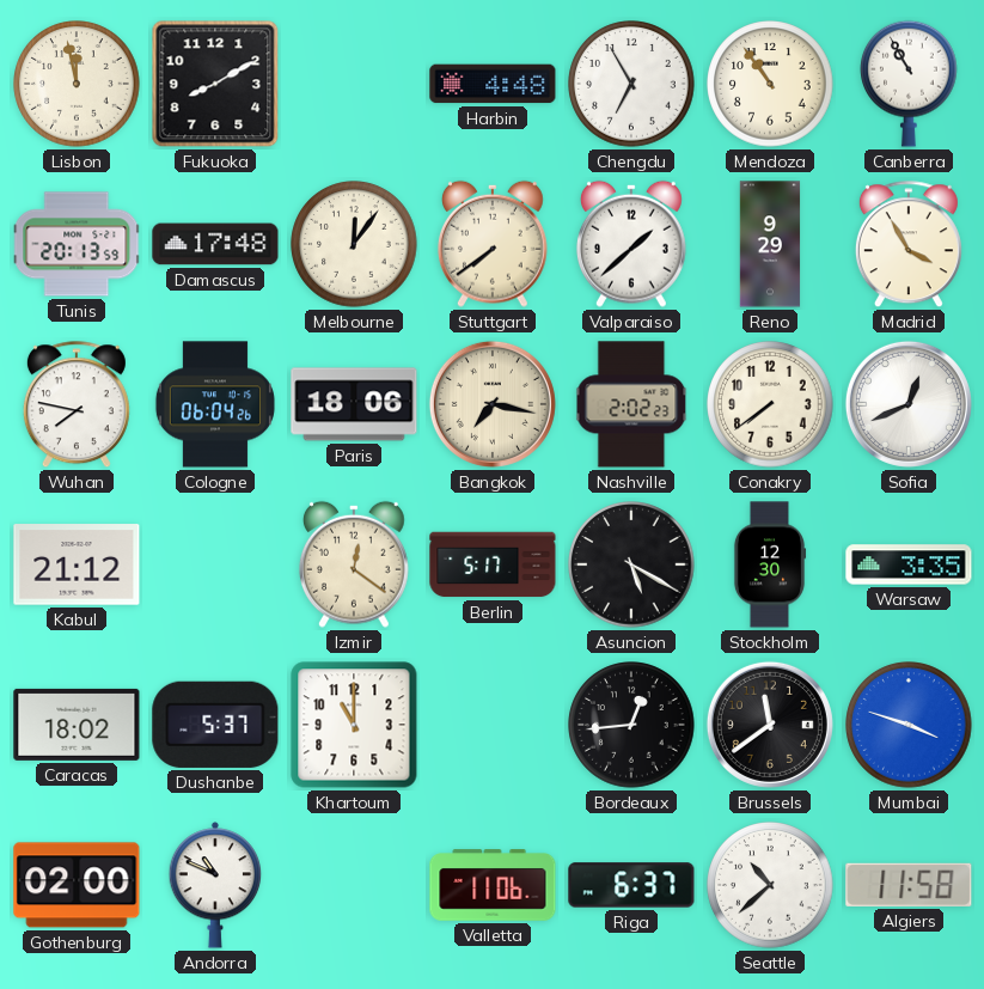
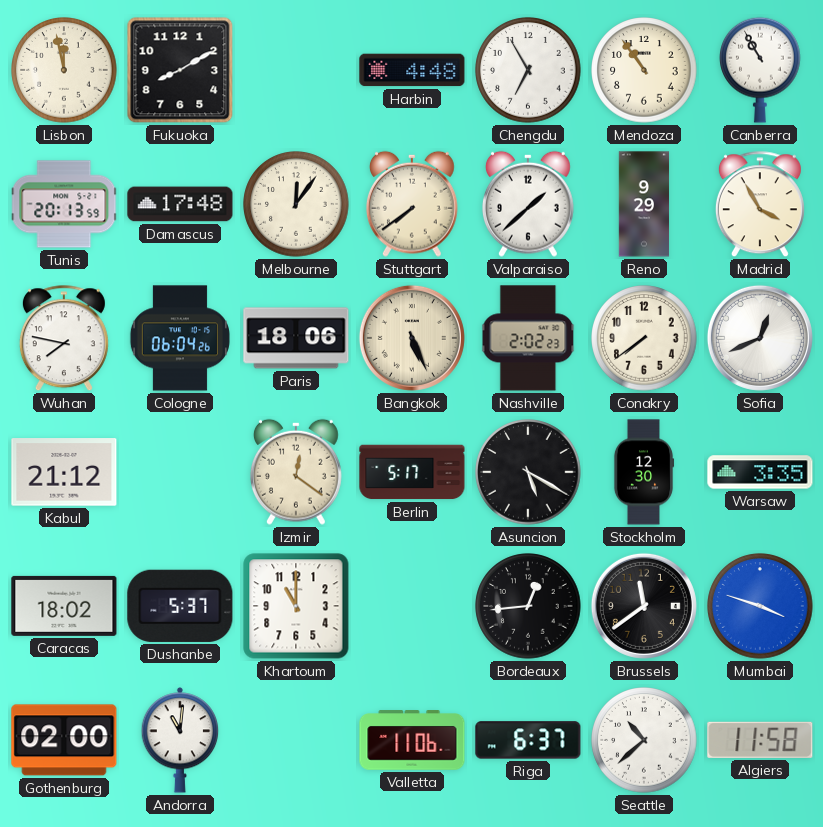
Bangkok: 7:17 -> 5:26 (412, 338)
Andorra: 10:49 -> 11:01 (180, 740)
